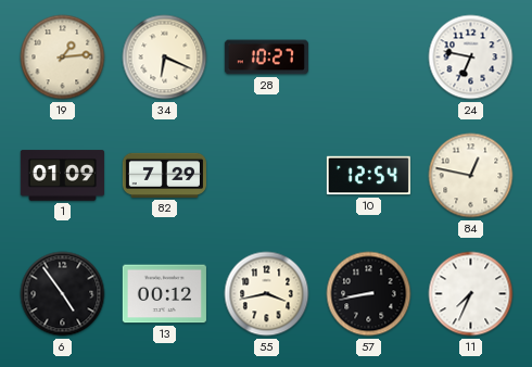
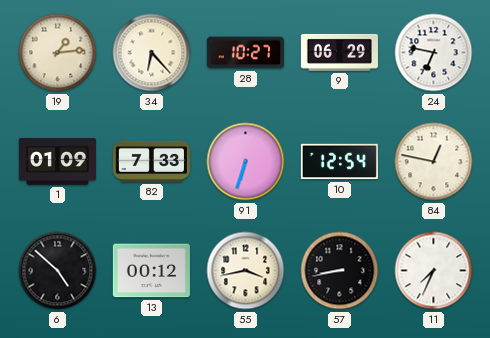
34: 6:19 -> 6:23 (152, 53)
9: none -> 06:29 (339, 52)
82: 7:29 -> 7:33 (151, 161)
91: none -> 6:33 (246, 162)
6: 4:54 -> 4:52 (58, 271)
